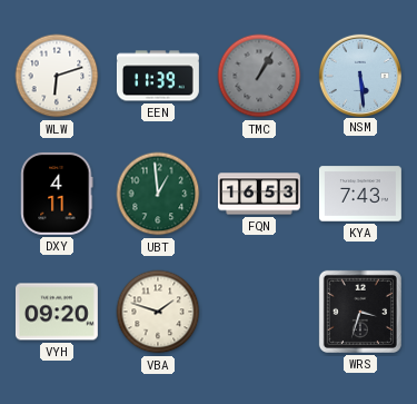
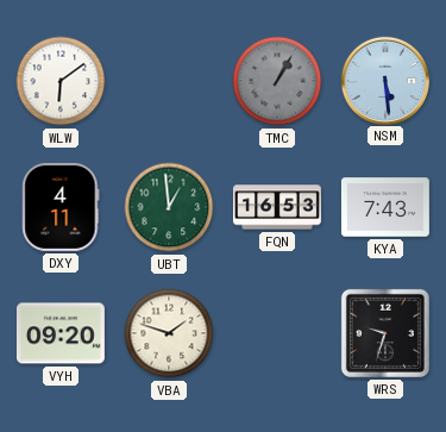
WLW: 6:12 -> 6:09 (61, 81)
EEN: 11:39 -> none (158, 76)
WRS: 3:33 -> 9:33 (385, 333)
